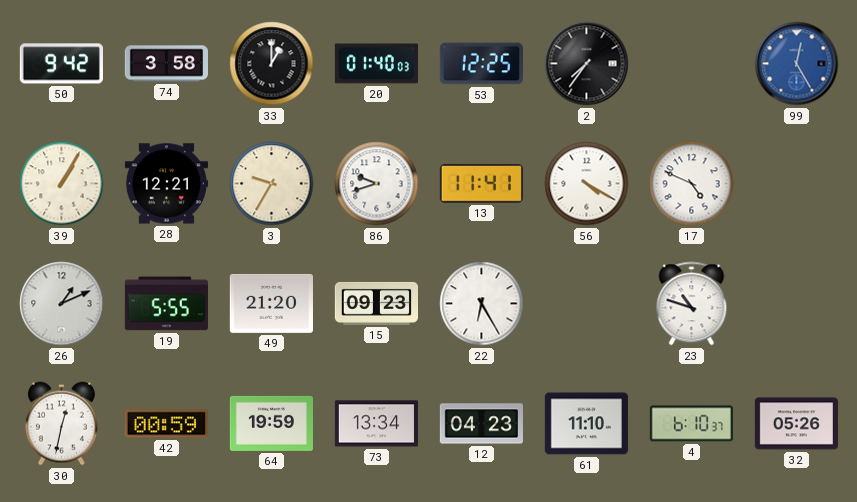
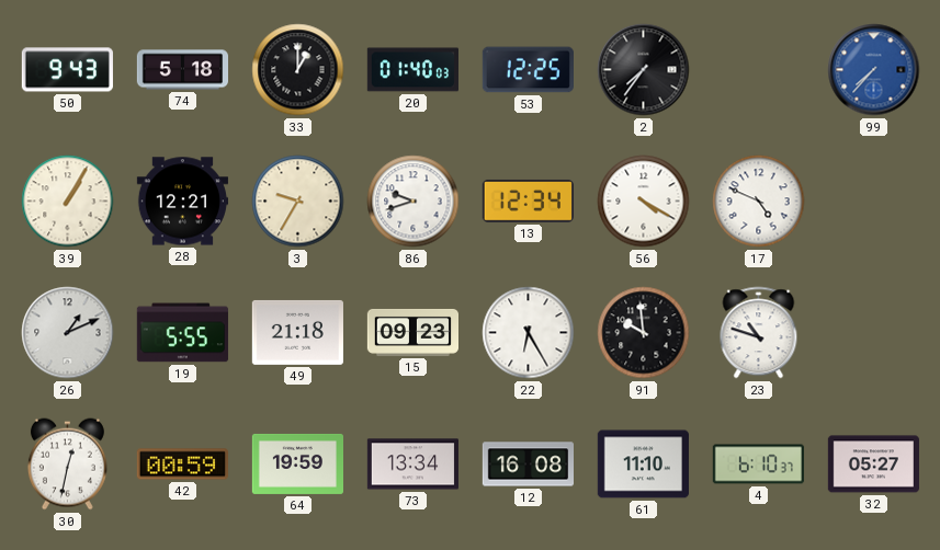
50: 9:42 -> 9:43 (67, 70)
74: 3:58 -> 5:18 (182, 70)
99: 12:25 -> 7:37 (874, 70)
13: 11:41 -> 12:34 (528, 202)
49: 21:20 -> 21:18 (297, 332)
91: none -> 9:59 (644, 333)
12: 04:23 -> 16:08 (528, 465)
32: 05:26 -> 05:27 (873, 465)
